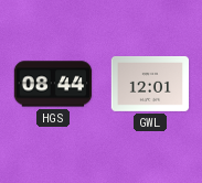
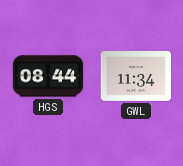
GWL: 12:01 -> 11:34 (136, 76)
